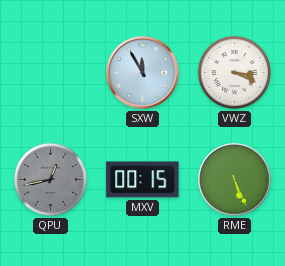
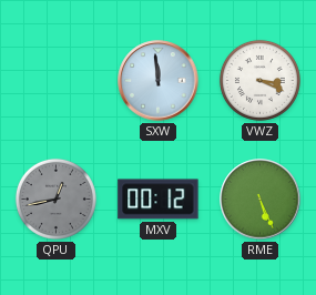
SXW: 11:55 -> 11:59 (159, 81)
MXV: 00:15 -> 00:12 (159, 200)
